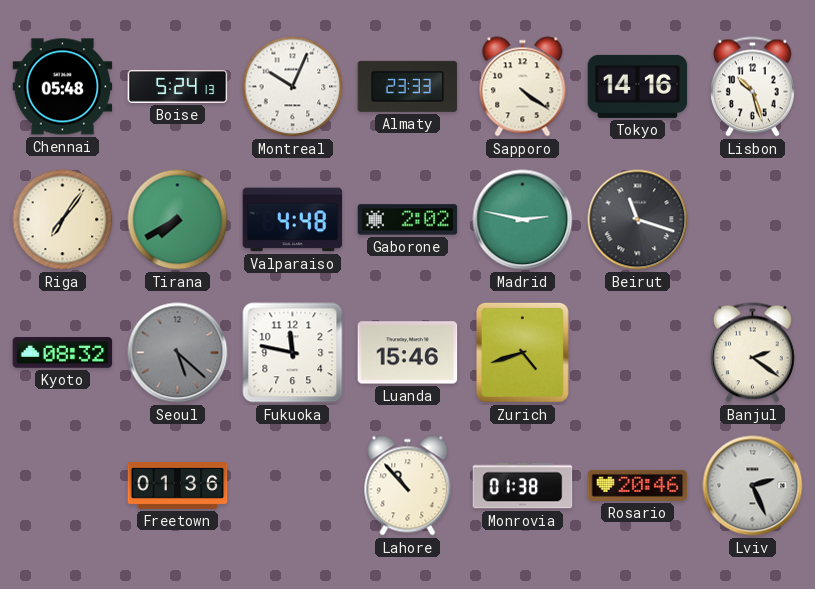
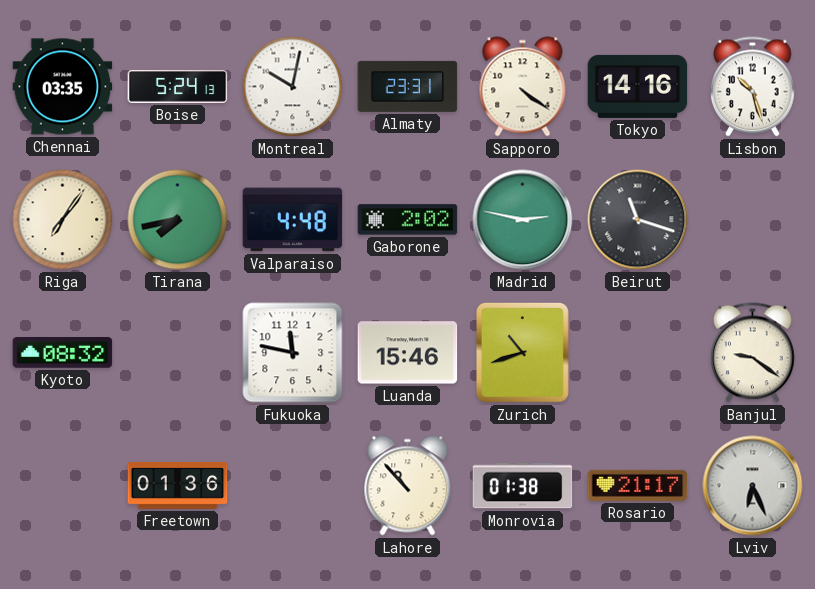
Chennai: 05:48 -> 03:35 (63, 87)
Montreal: 10:04 -> 10:02 (293, 87)
Almaty: 23:33 -> 23:31 (408, 86)
Tirana: 7:40 -> 7:43 (178, 220)
Seoul: 5:22 -> none (178, 353)
Zurich: 4:42 -> 10:42 (522, 352)
Banjul: 2:21 -> 9:21 (753, 353)
Rosario: 20:46 -> 21:17 (638, 485)
Lviv: 2:26 -> 6:26 (753, 486)
